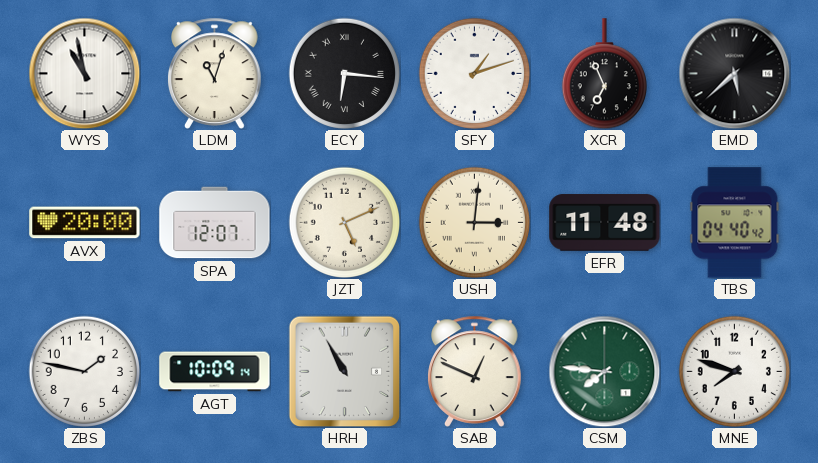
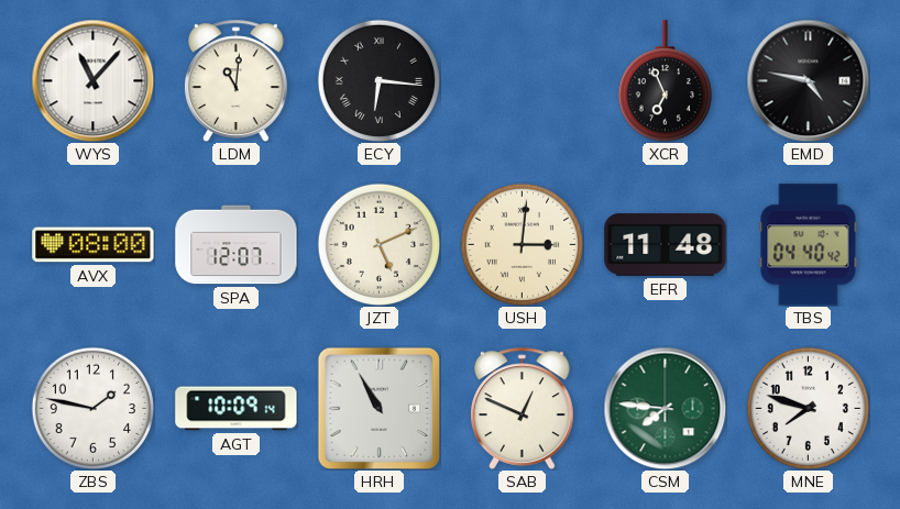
WYS: 10:58 -> 11:07 (92, 80)
LDM: 11:03 -> 11:01 (237, 80)
SFY: 1:12 -> none (474, 73)
EMD: 5:38 -> 4:47 (808, 80)
AVX: 20:00 -> 08:00 (94, 245)
